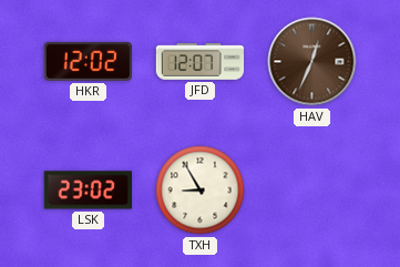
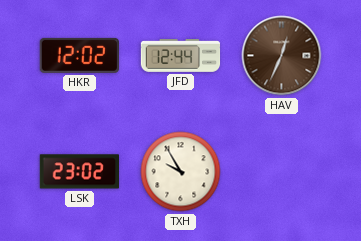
JFD: 12:07 -> 12:44 (181, 56)
TXH: 8:55 -> 9:55 (181, 172)
